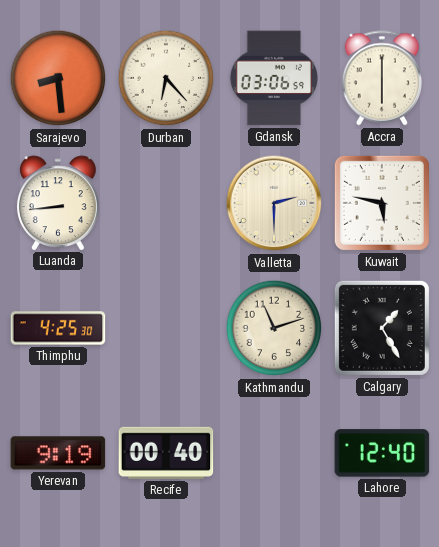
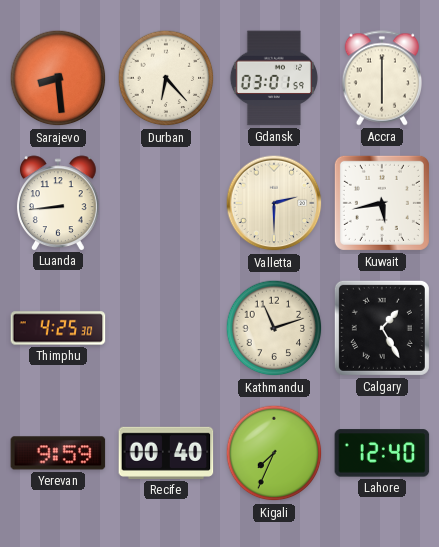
Gdansk: 03:06 -> 03:01 (274, 78)
Kuwait: 5:47 -> 5:43 (382, 203)
Yerevan: 9:19 -> 9:59 (58, 453)
Kigali: none -> 7:34 (274, 453)
